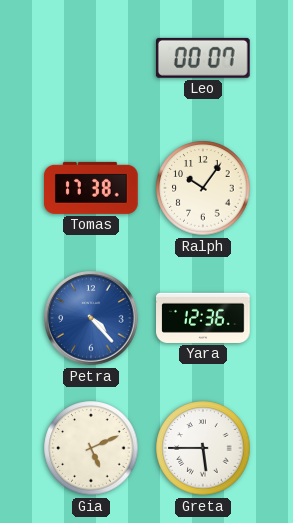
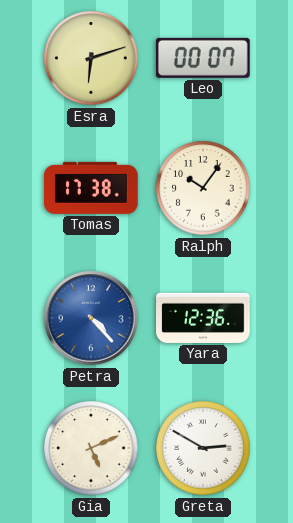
Esra: none -> 6:12 (91, 58)
Greta: 5:45 -> 2:50 (203, 448)
